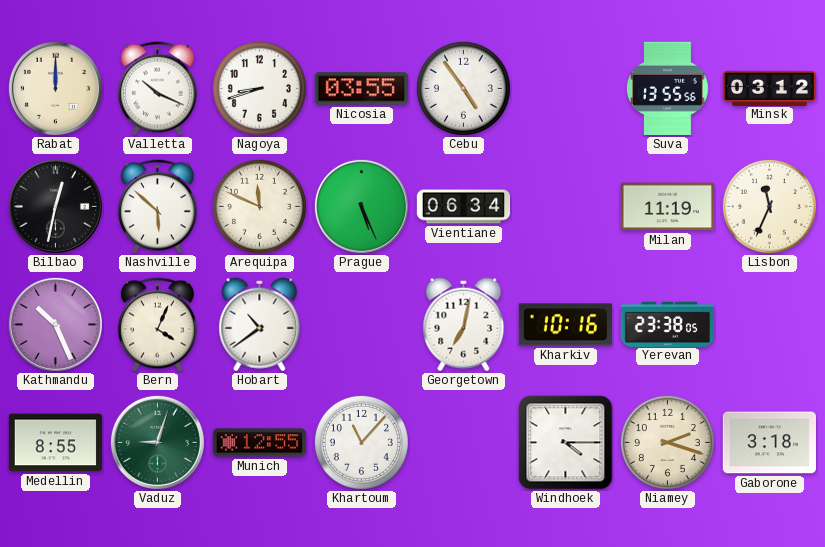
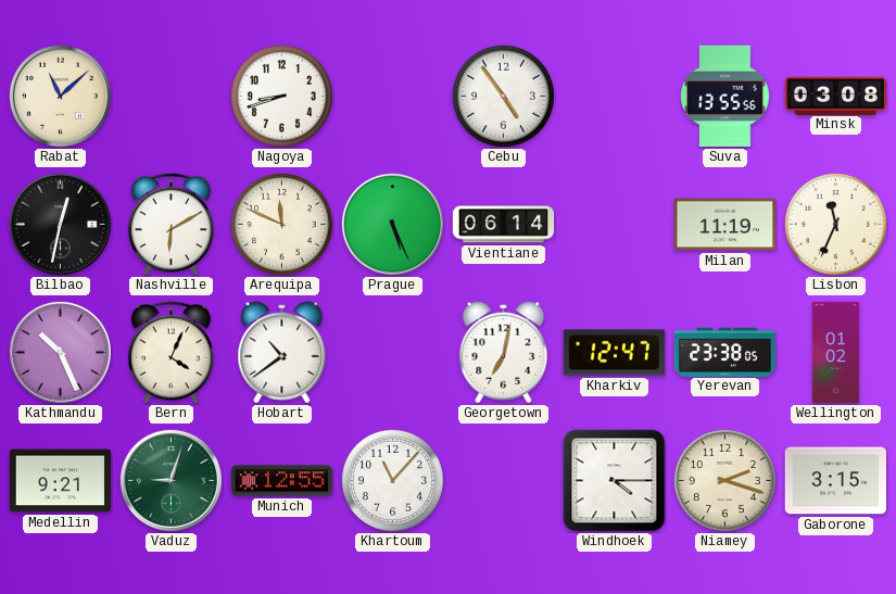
Rabat: 12:00 -> 11:08 (60, 96)
Valletta: 10:19 -> none (158, 89)
Nicosia: 03:55 -> none (361, 89)
Minsk: 03:12 -> 03:08 (835, 96)
Nashville: 5:52 -> 6:10 (172, 225)
Vientiane: 06:34 -> 06:14 (504, 225)
Kharkiv: 10:16 -> 12:47 (614, 353)
Wellington: none -> 01:02 (836, 353)
Medellin: 8:55 -> 9:21 (60, 481)
Gaborone: 3:18 -> 3:15 (835, 481)
